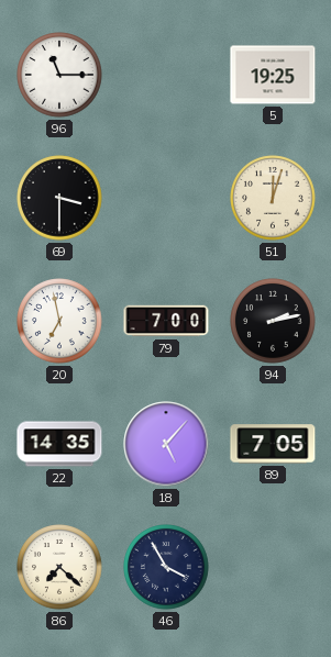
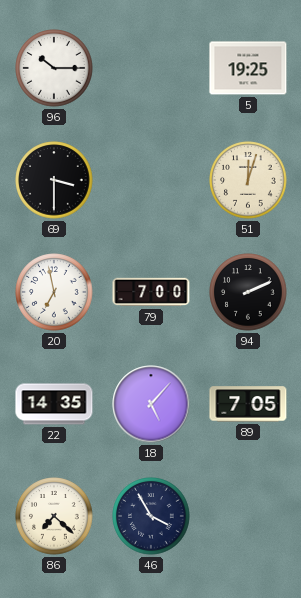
96: 11:15 -> 10:15 (54, 68)
94: 2:13 -> 2:11 (248, 292)
